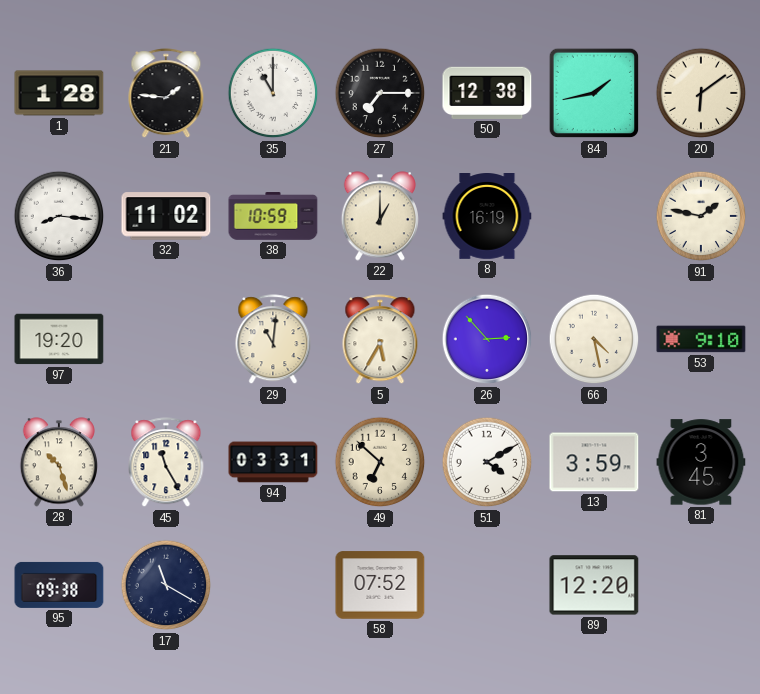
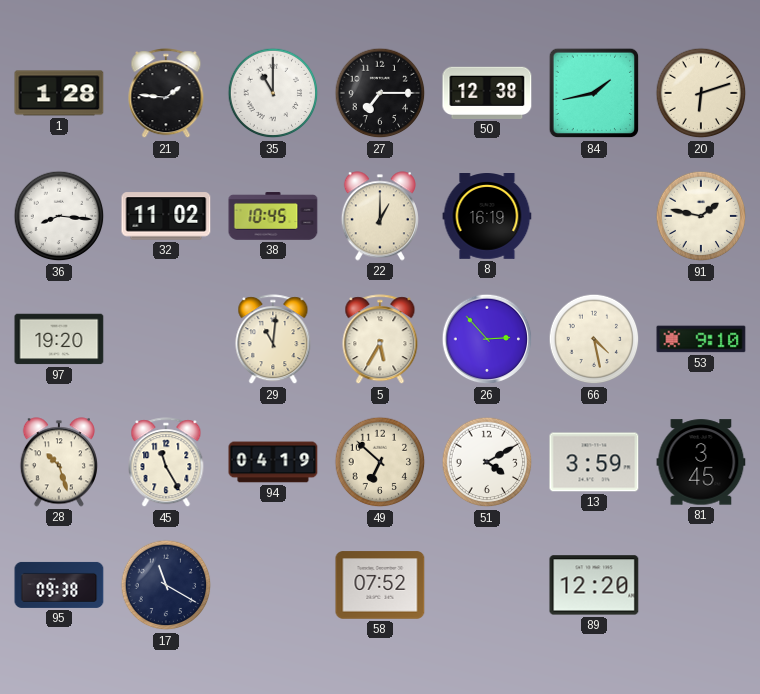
20: 6:09 -> 6:12 (701, 93)
38: 10:59 -> 10:45 (273, 216)
94: 03:31 -> 04:19 (273, 462)
